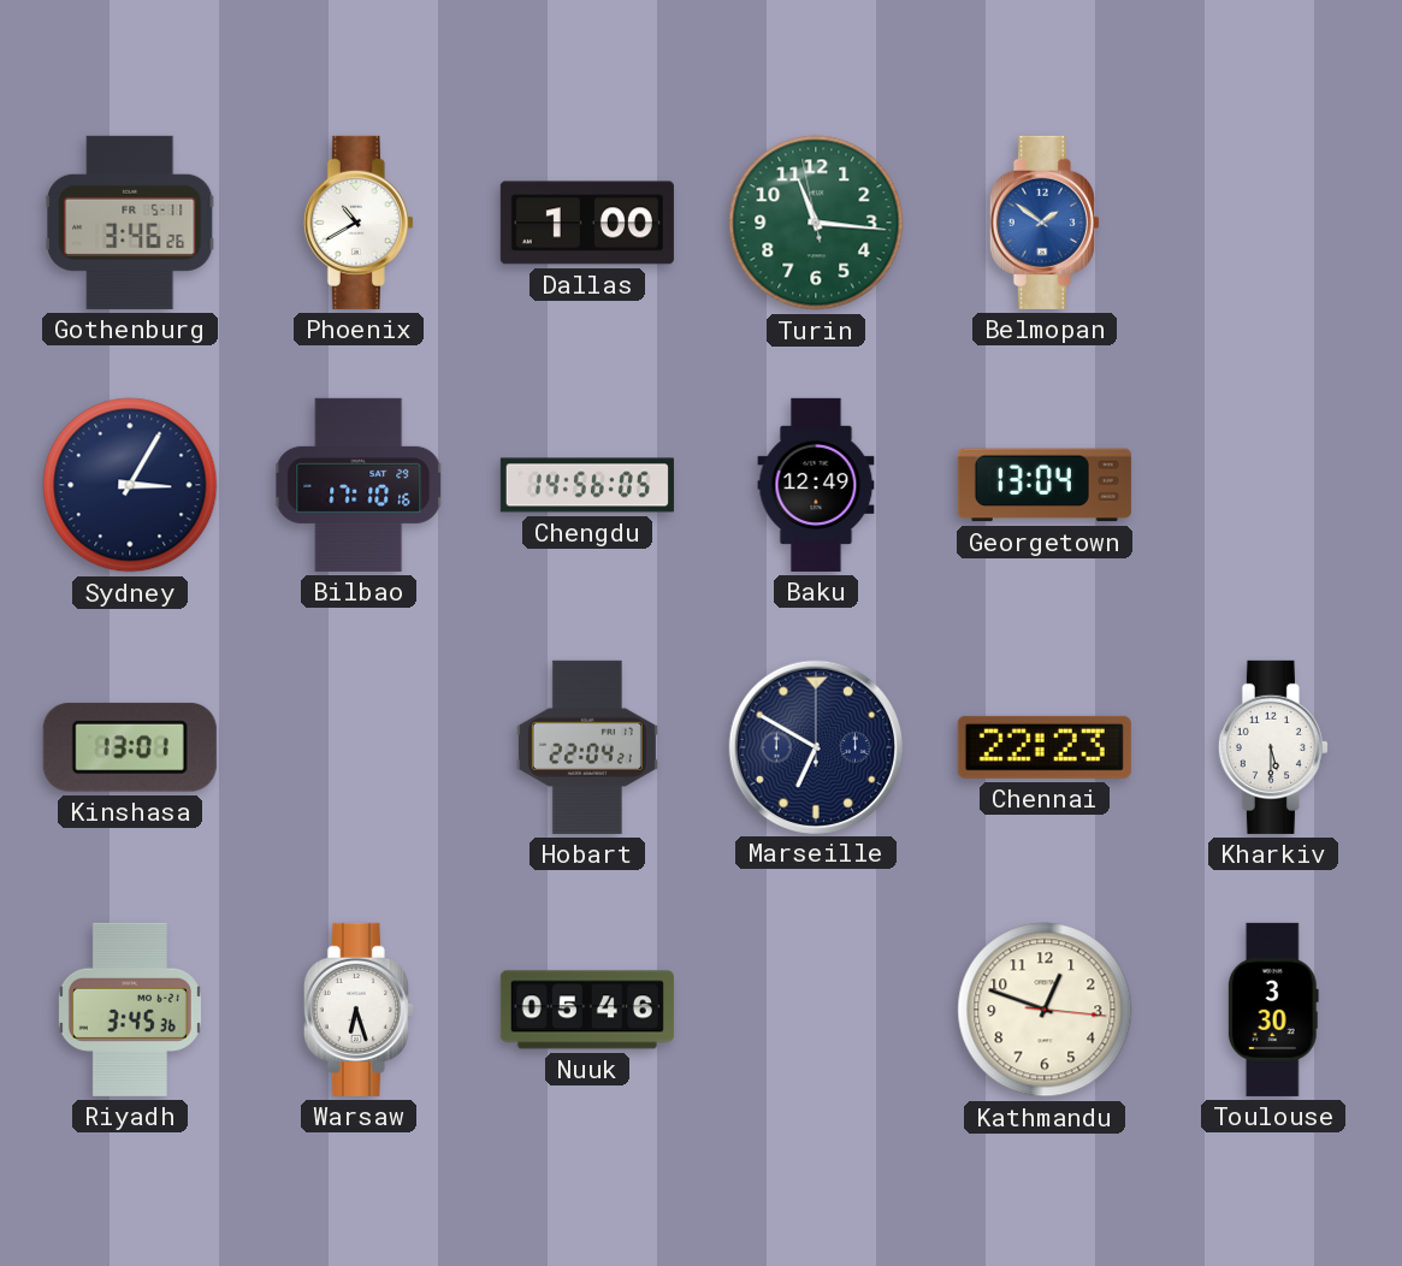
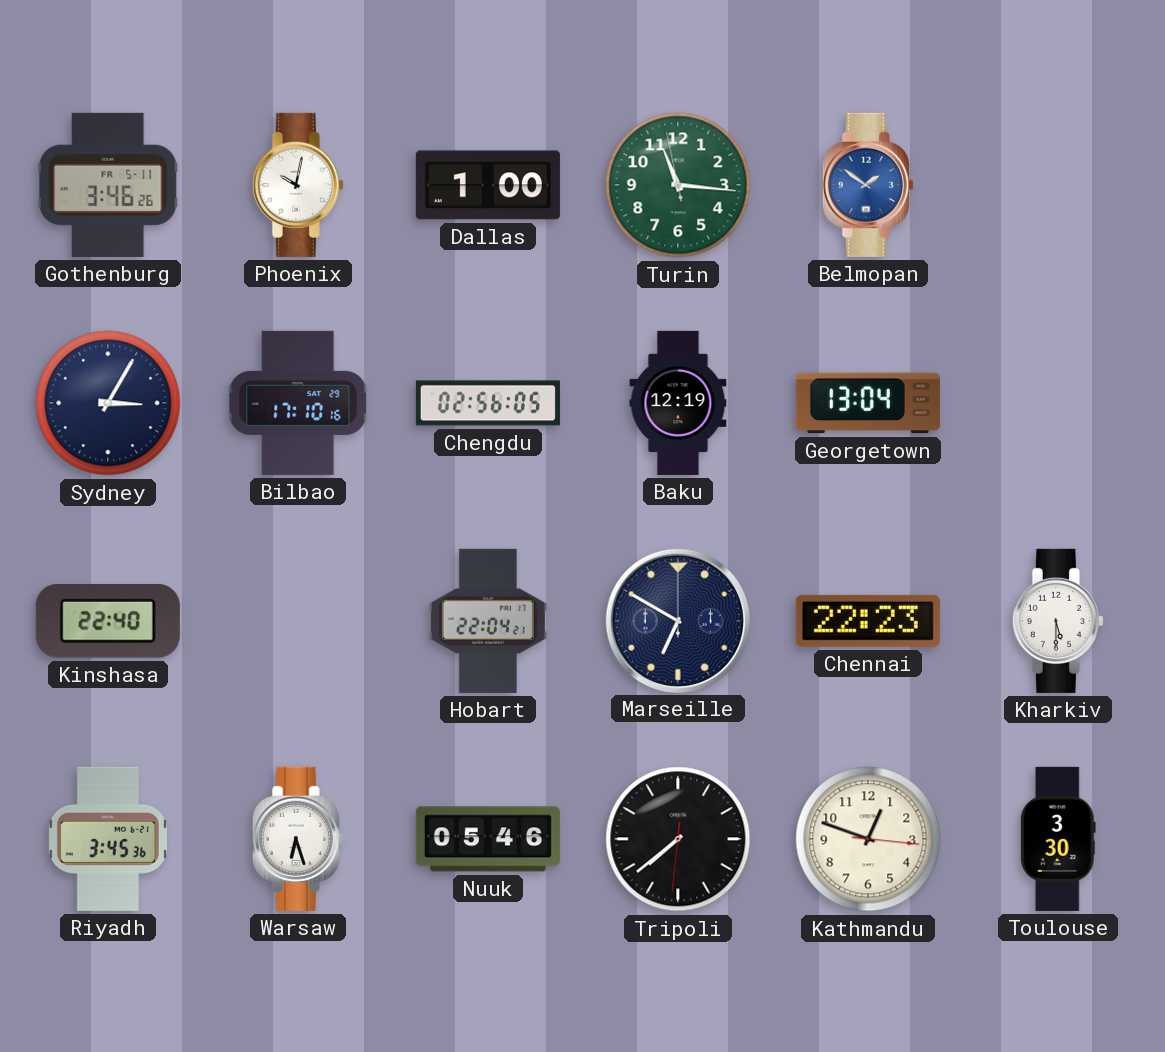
Phoenix: 10:40 -> 10:02 (298, 185)
Chengdu: 14:56 -> 02:56 (488, 403)
Baku: 12:49 -> 12:19 (678, 403)
Kinshasa: 13:01 -> 22:40 (108, 621)
Tripoli: none -> 7:38 (678, 839)
